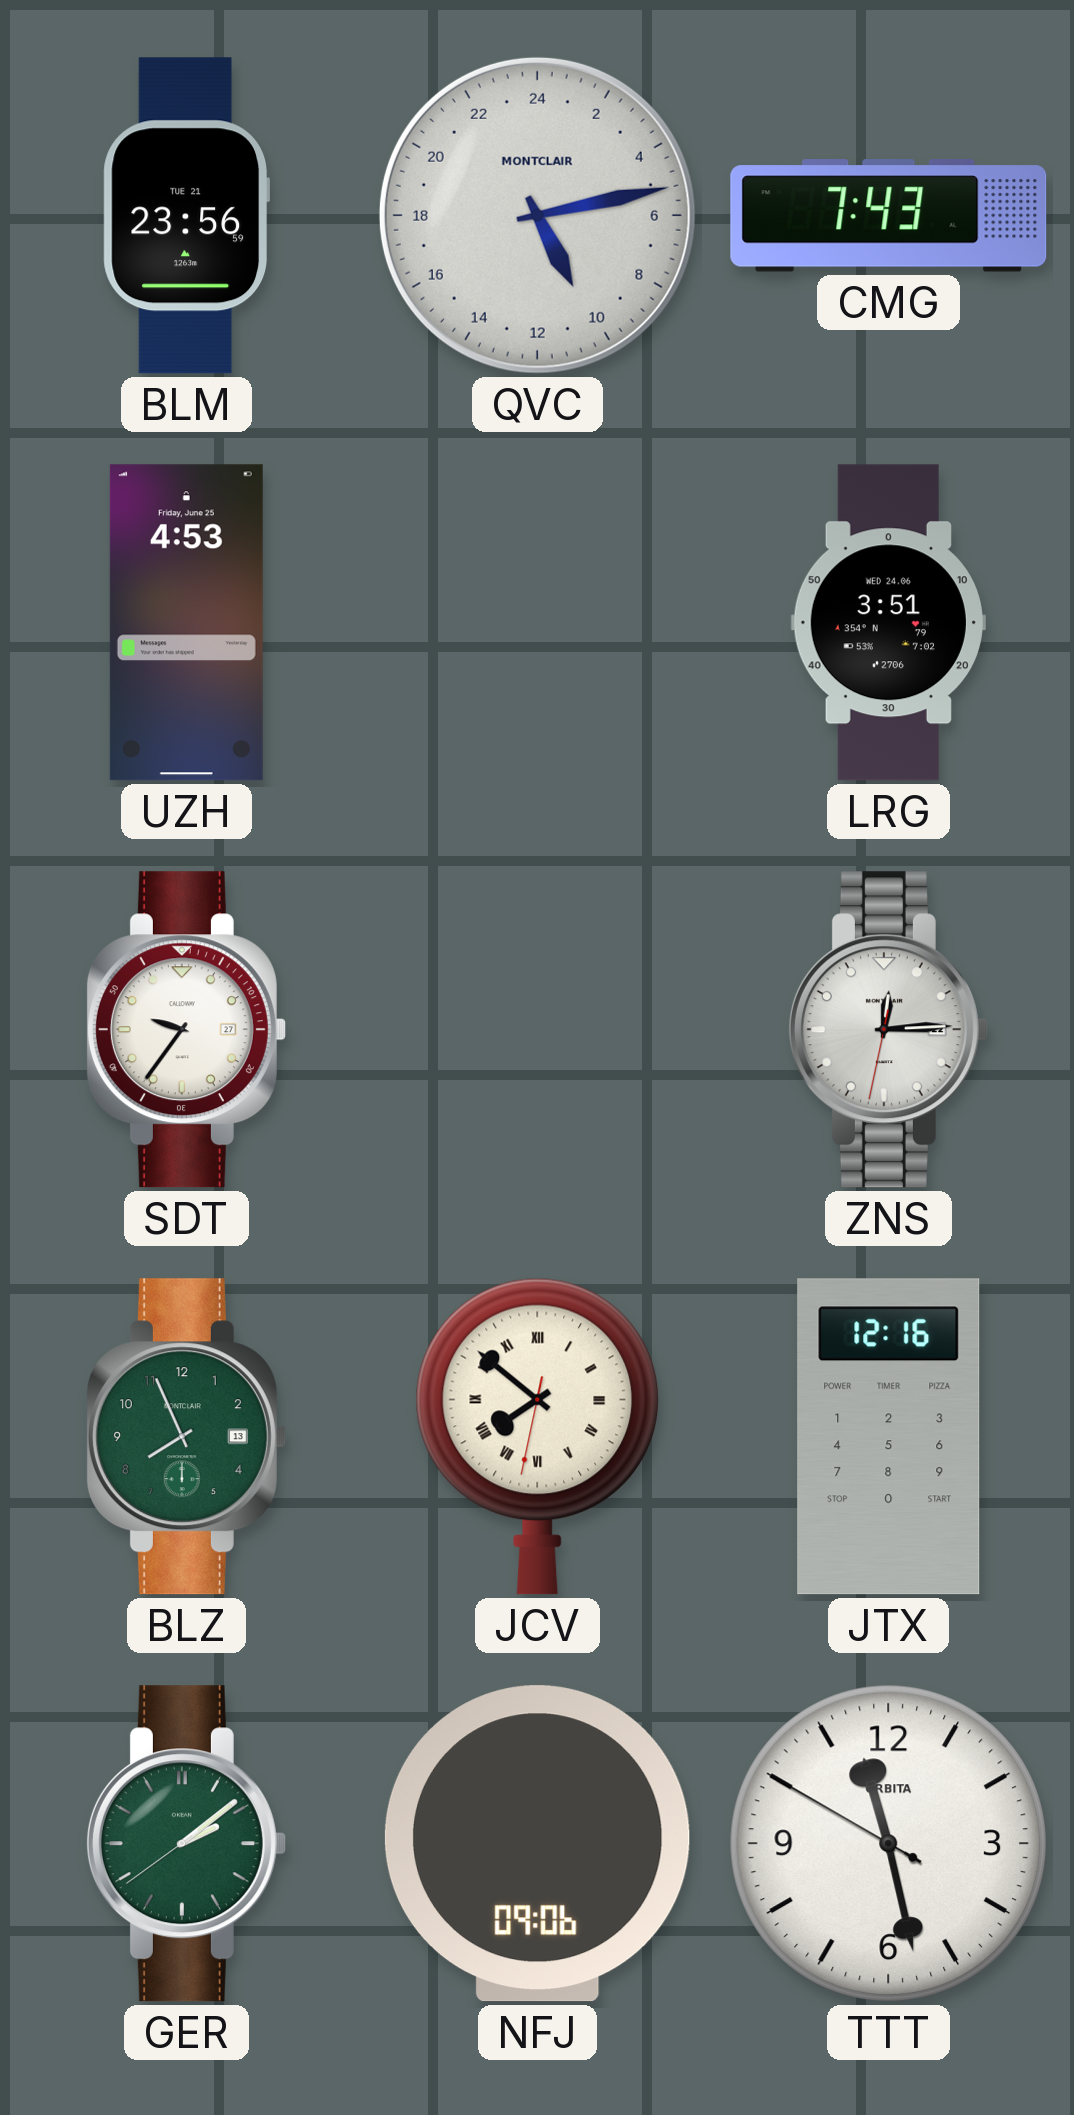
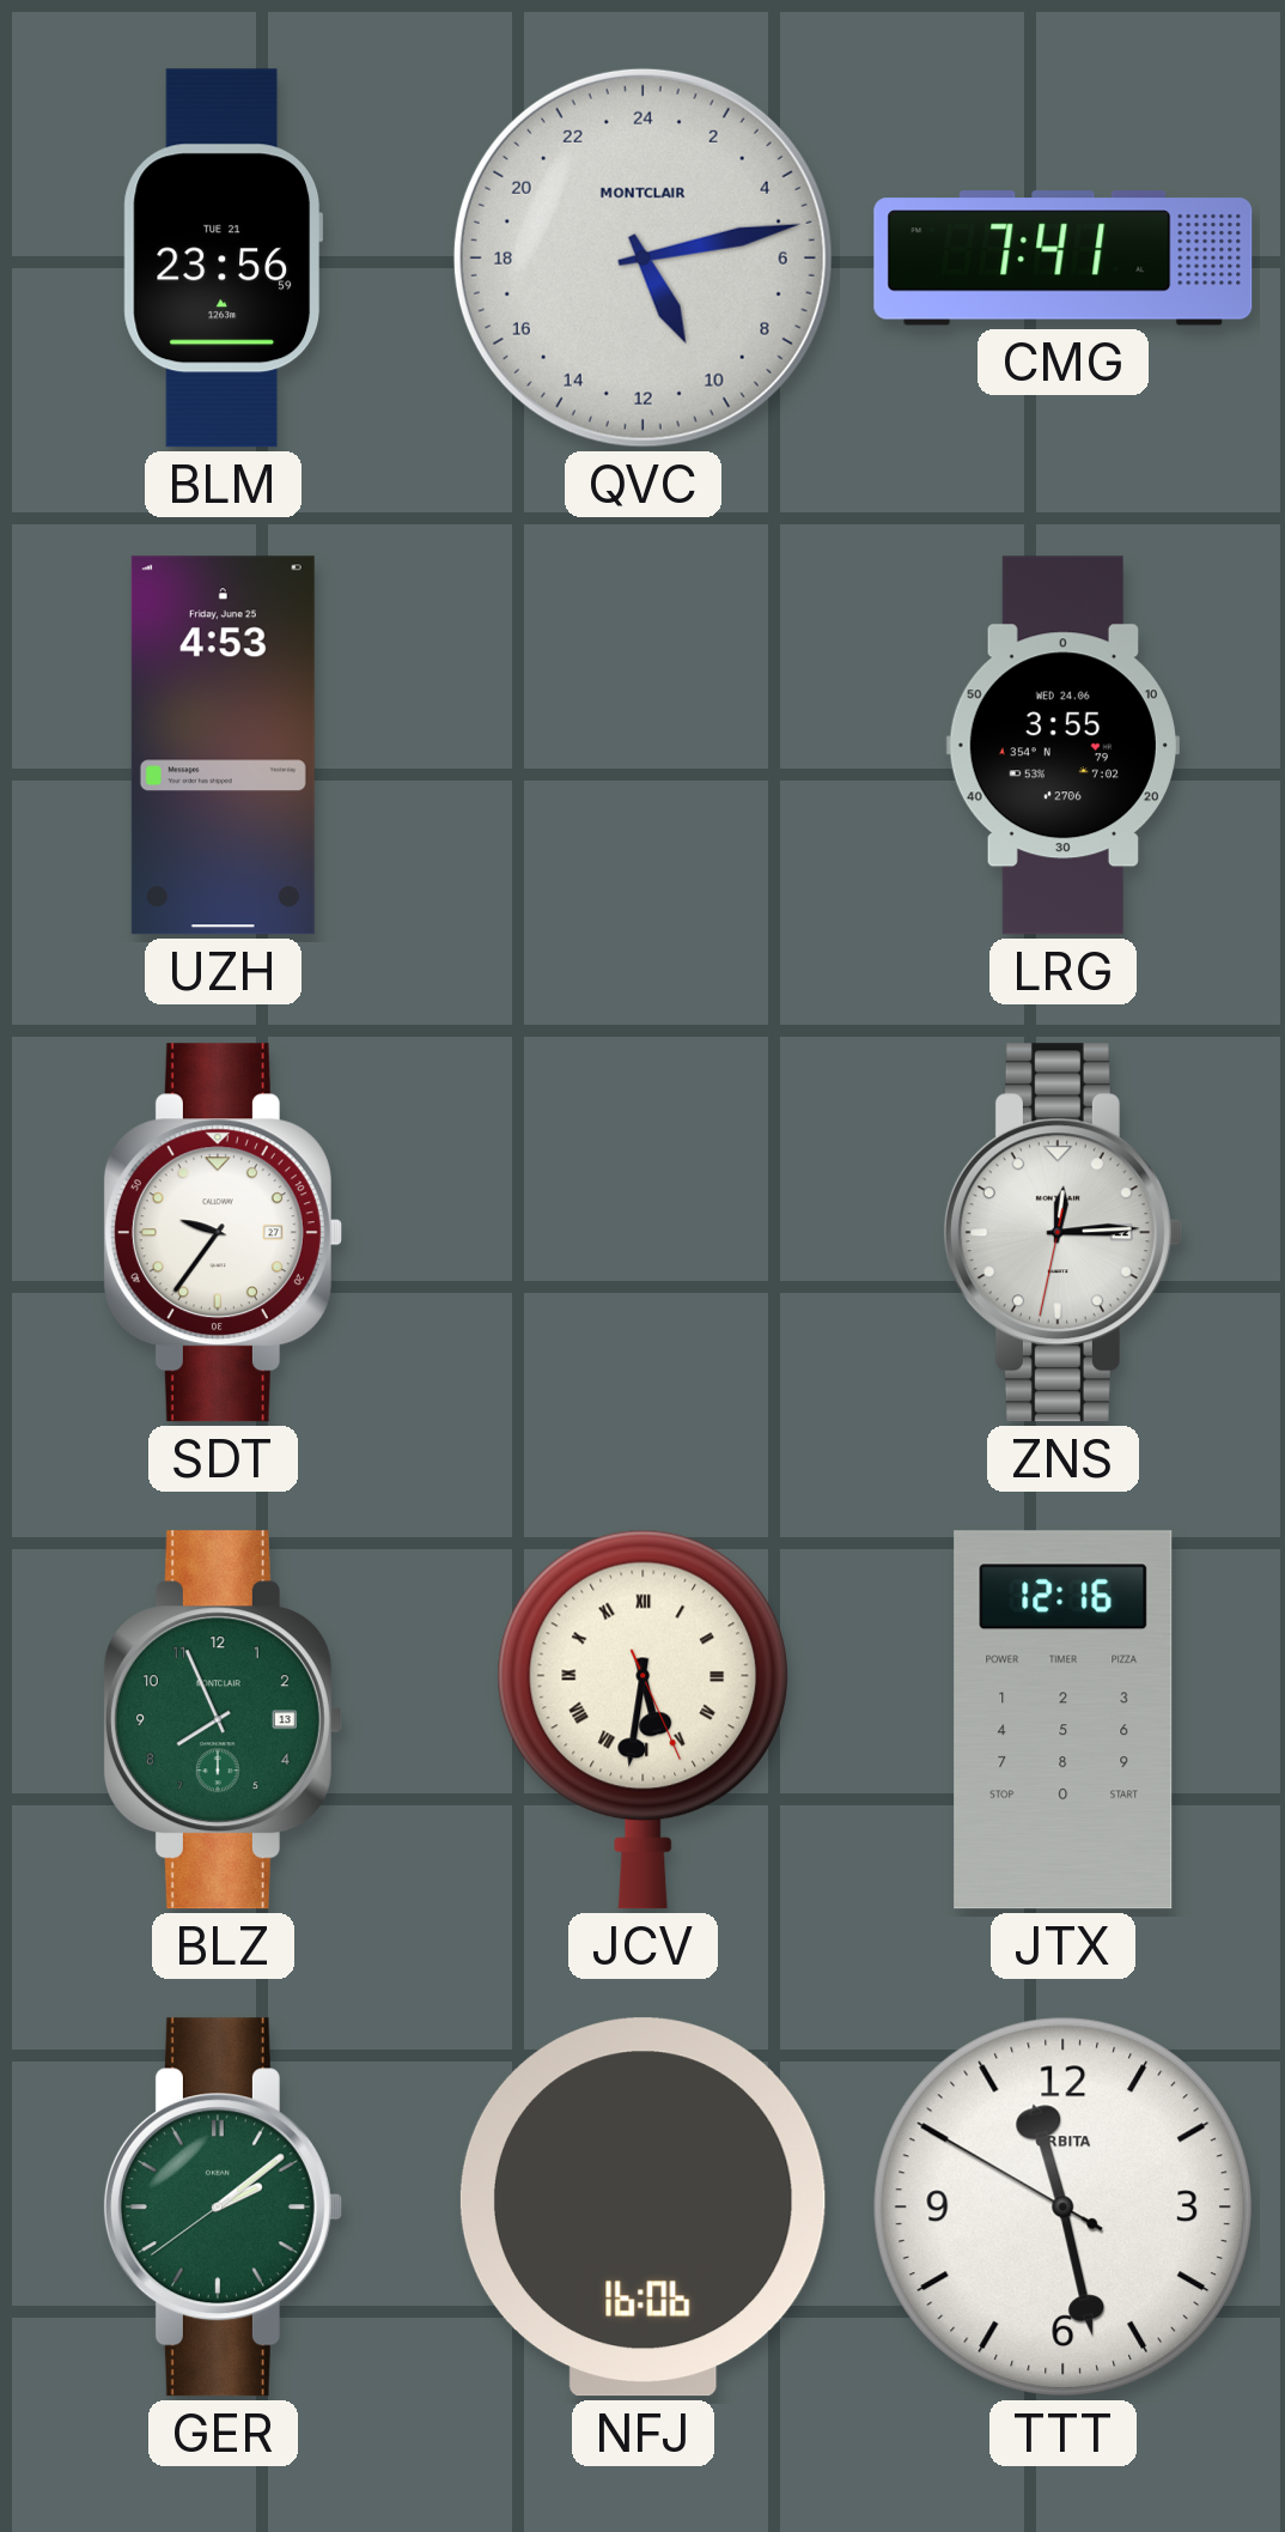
CMG: 7:43 -> 7:41 (1064, 259)
LRG: 3:51 -> 3:55 (1062, 746)
JCV: 7:51 -> 5:31 (642, 1719)
NFJ: 09:06 -> 16:06 (642, 2208)
